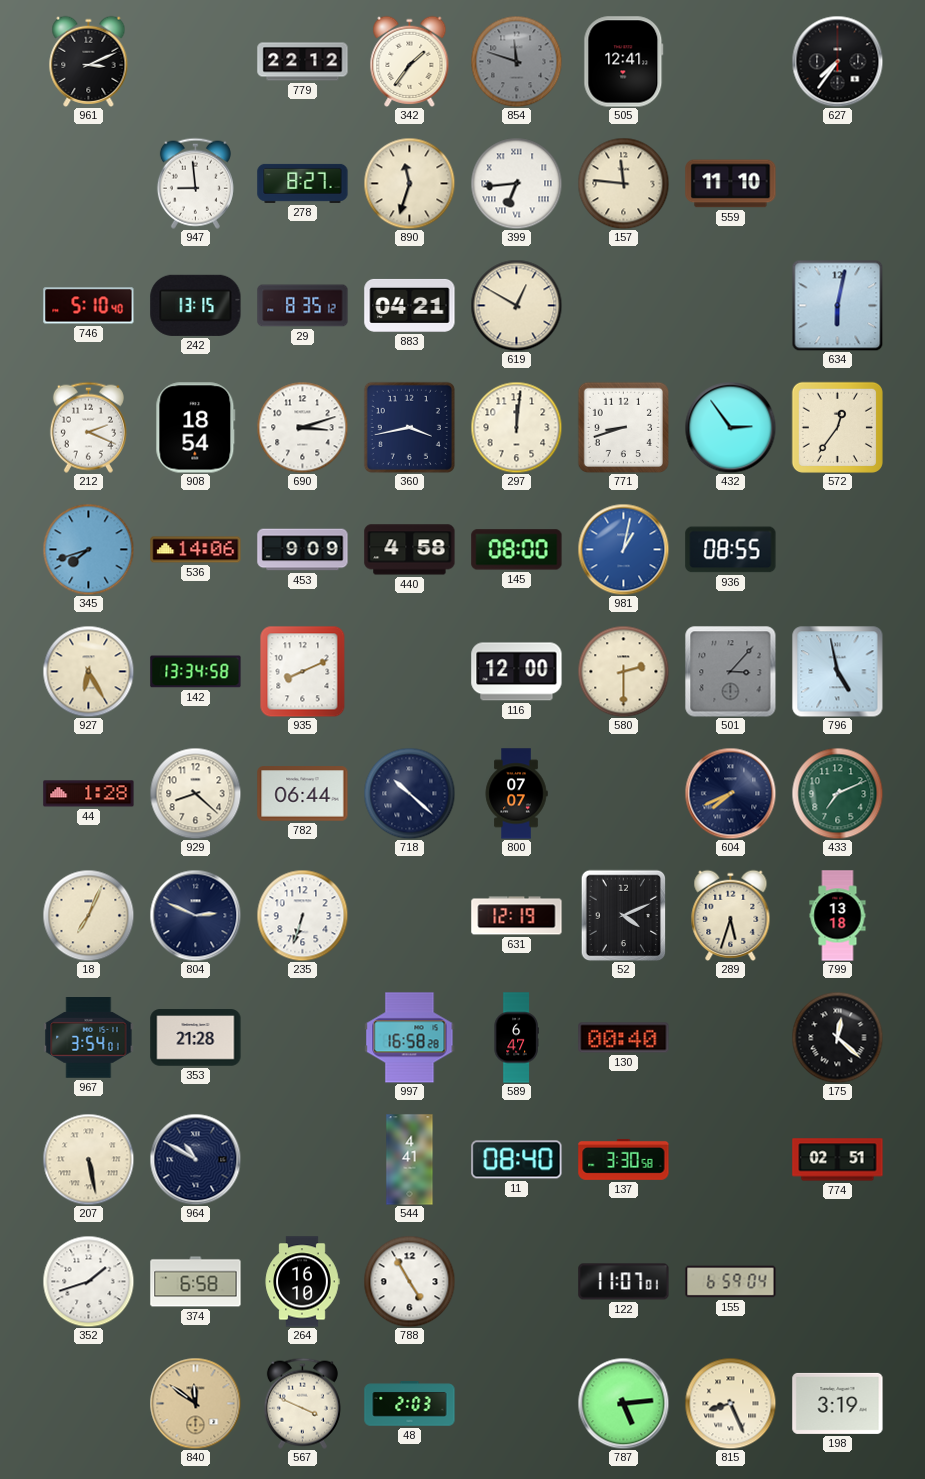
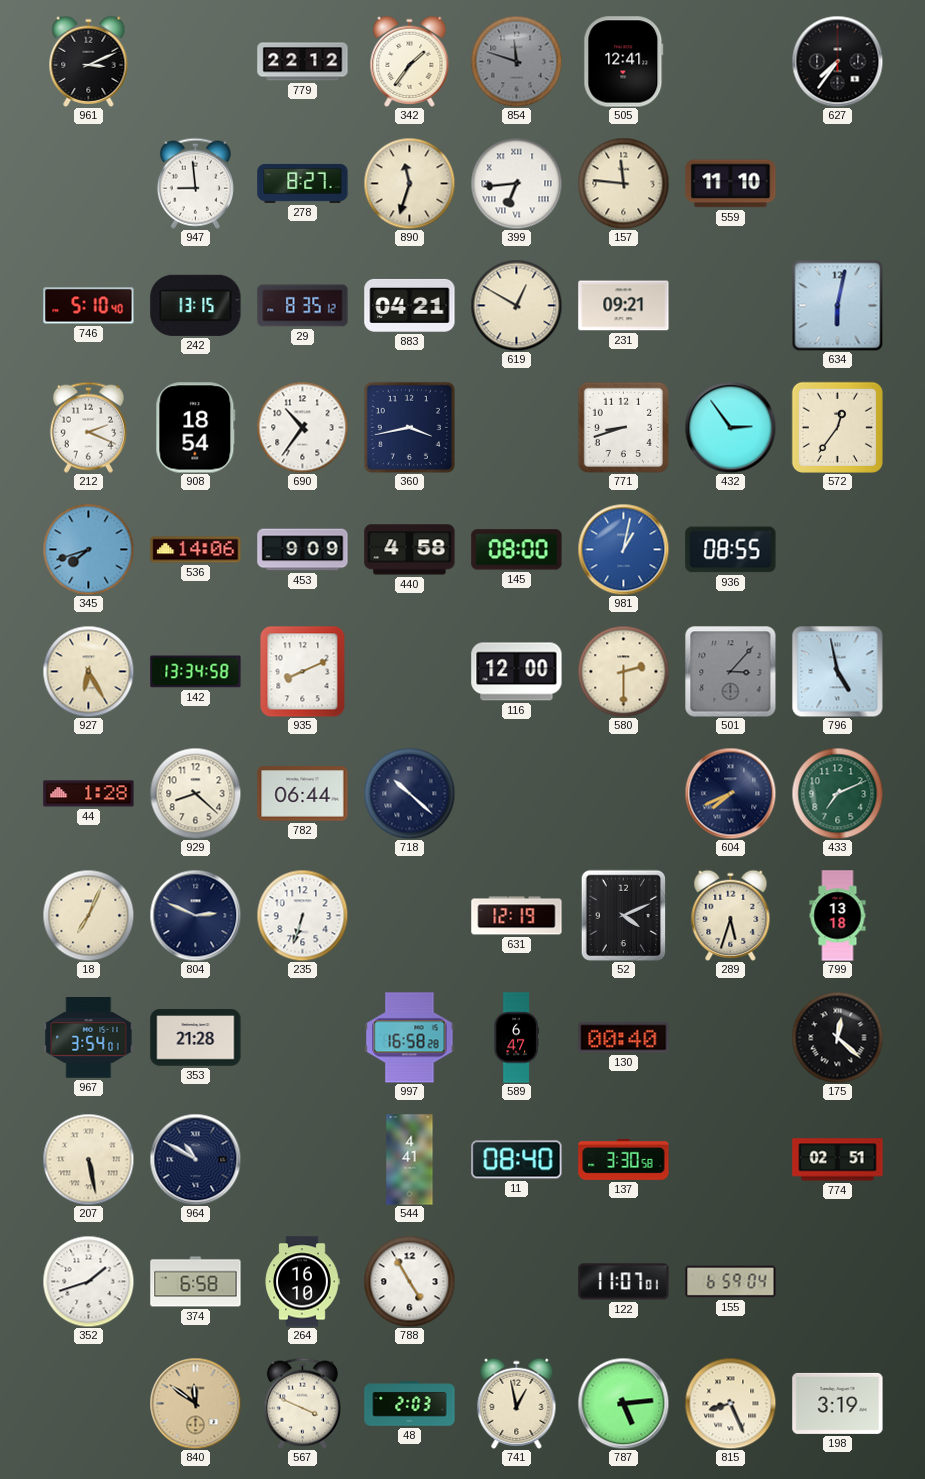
231: none -> 09:21 (624, 306)
690: 3:12 -> 10:36 (302, 427)
297: 12:01 -> none (516, 427)
800: 07:07 -> none (516, 794)
741: none -> 12:58 (517, 1403)
